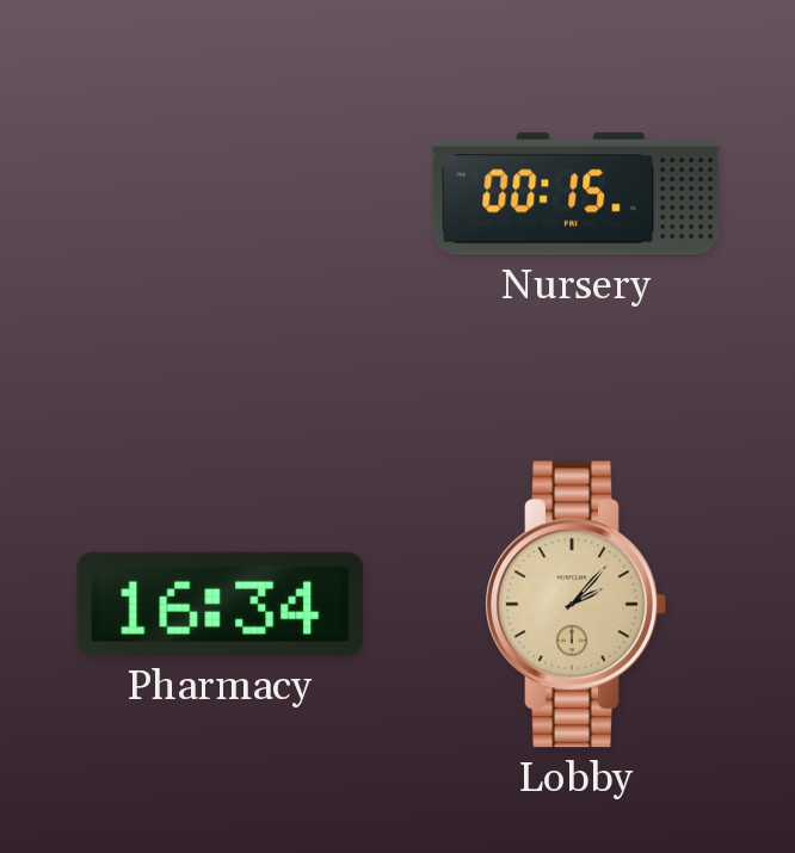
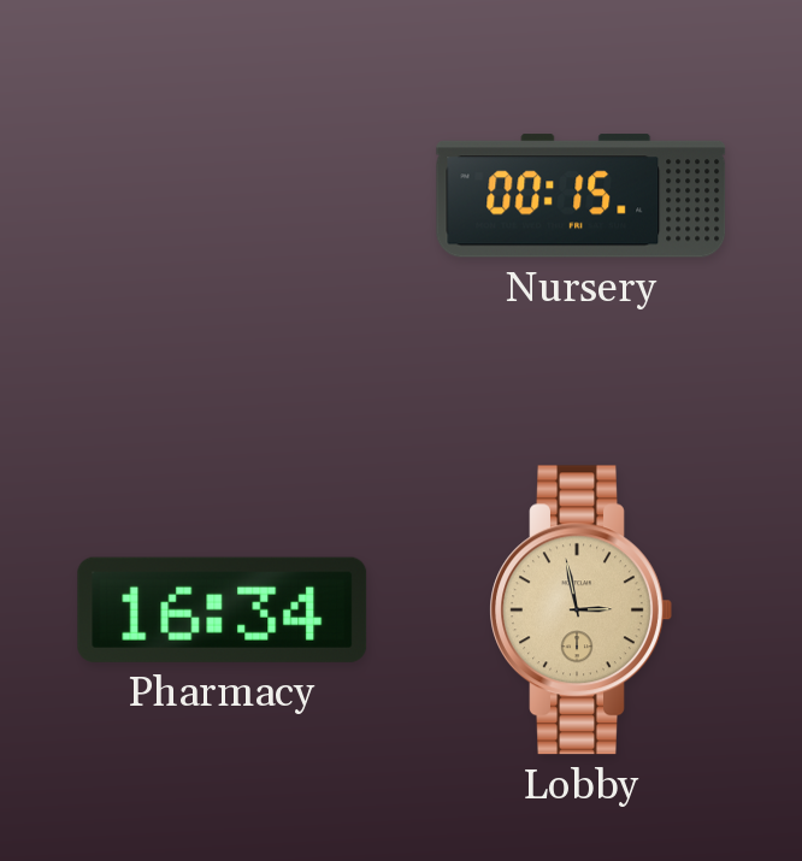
Lobby: 2:07 -> 2:58 (580, 611)
